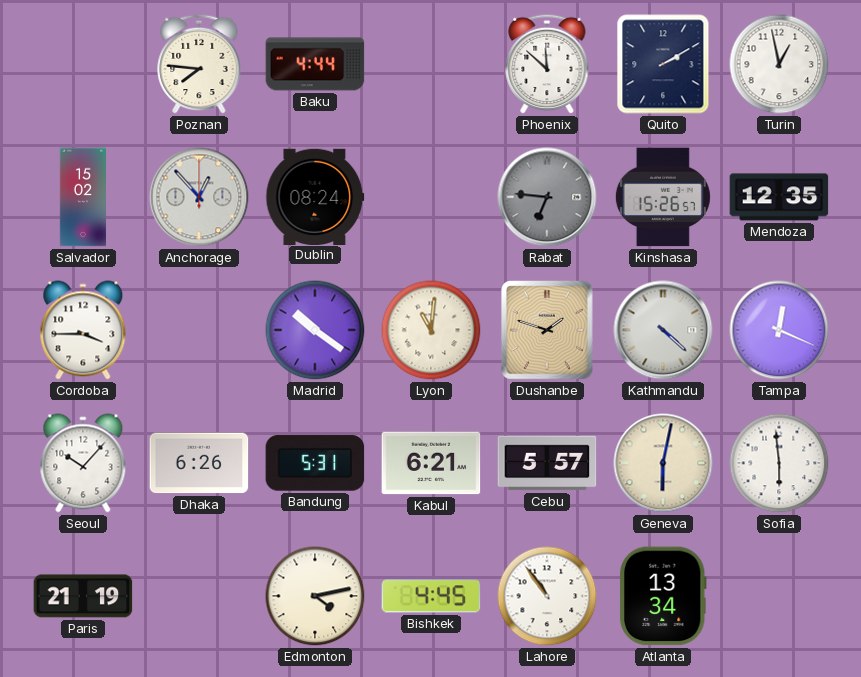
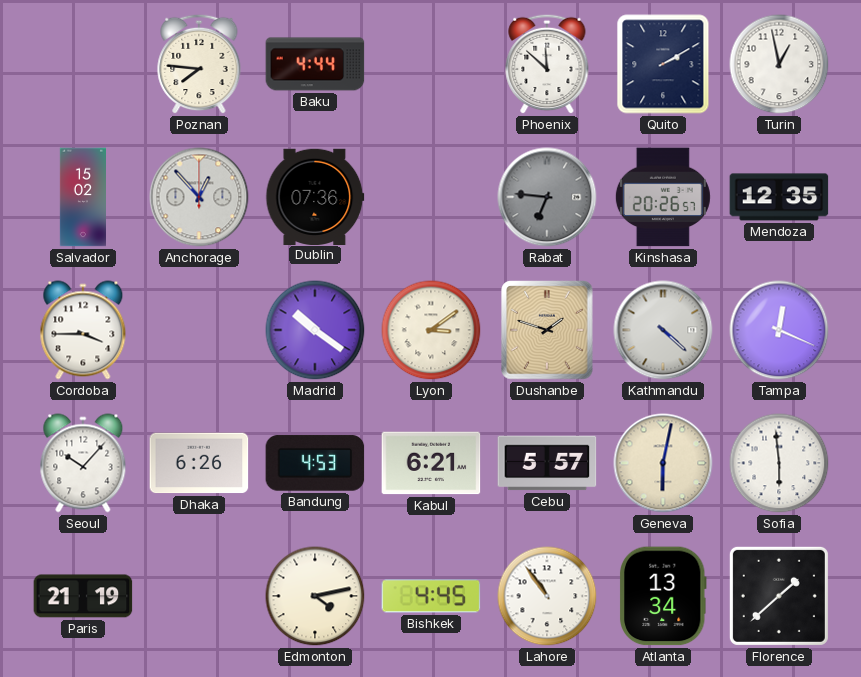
Dublin: 08:24 -> 07:36 (315, 196)
Kinshasa: 15:26 -> 20:26 (663, 197)
Lyon: 11:01 -> 3:09 (431, 330)
Bandung: 5:31 -> 4:53 (315, 463)
Florence: none -> 1:38 (779, 596)
